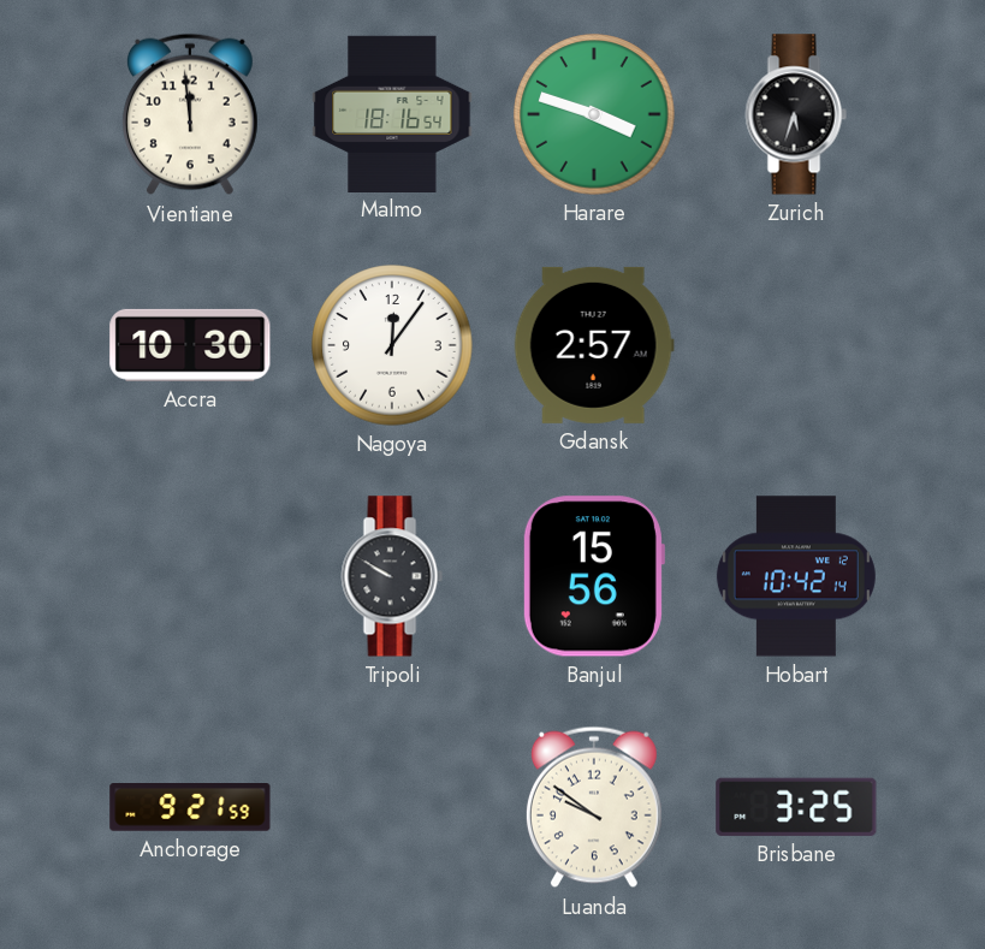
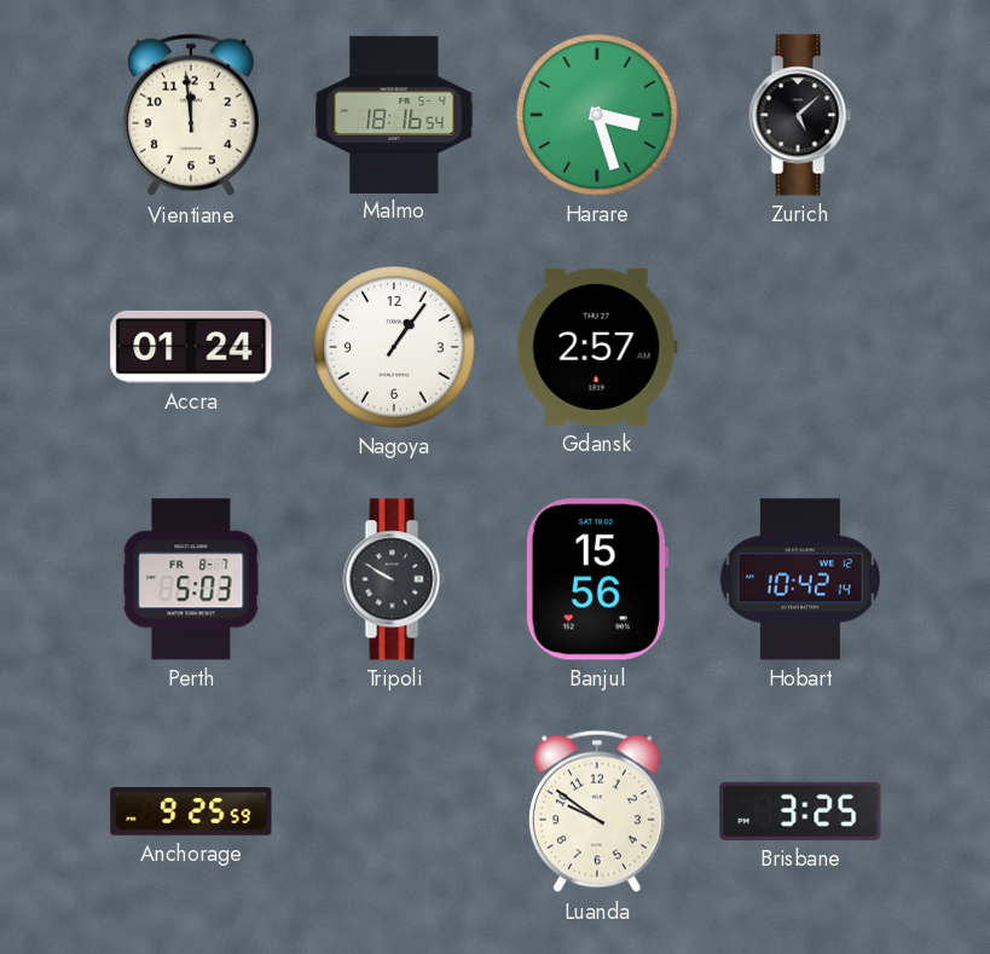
Harare: 3:48 -> 3:27 (597, 115)
Zurich: 5:33 -> 5:08 (800, 115)
Accra: 10:30 -> 01:24 (191, 347)
Nagoya: 12:06 -> 1:06 (394, 347)
Perth: none -> 5:03 (191, 579)
Anchorage: 9:21 -> 9:25 (191, 813)
